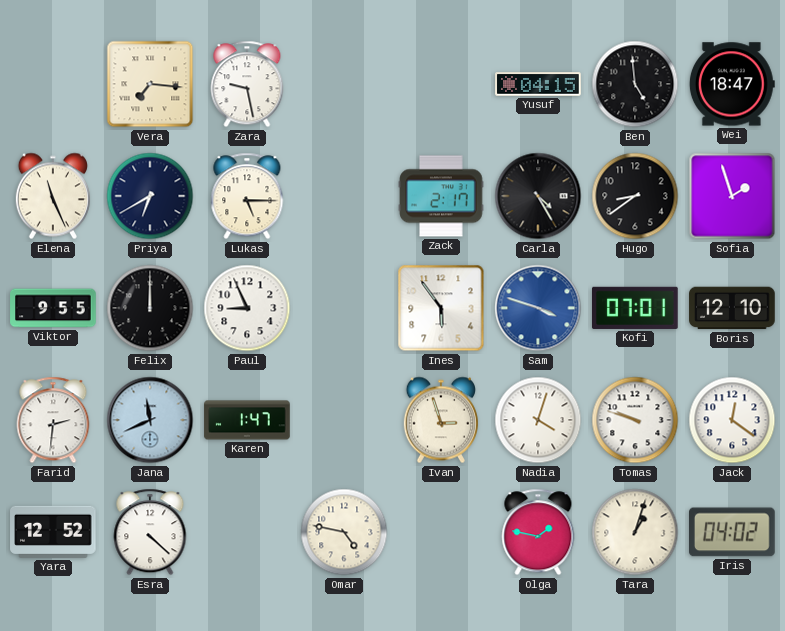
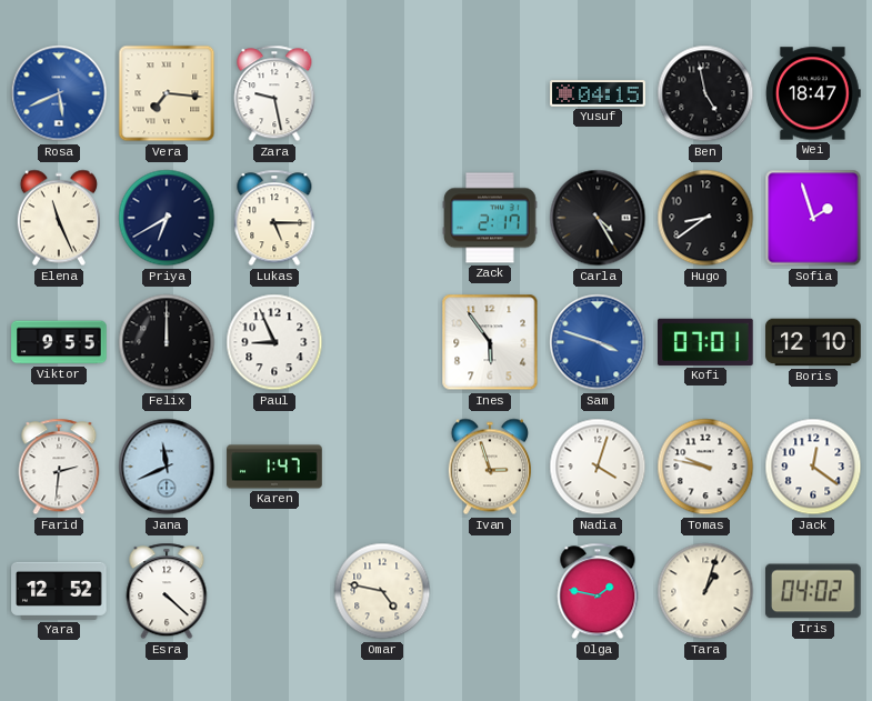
Rosa: none -> 5:41 (59, 93)
Ben: 4:59 -> 4:58 (705, 93)
Tomas: 9:48 -> 9:47 (705, 467)
